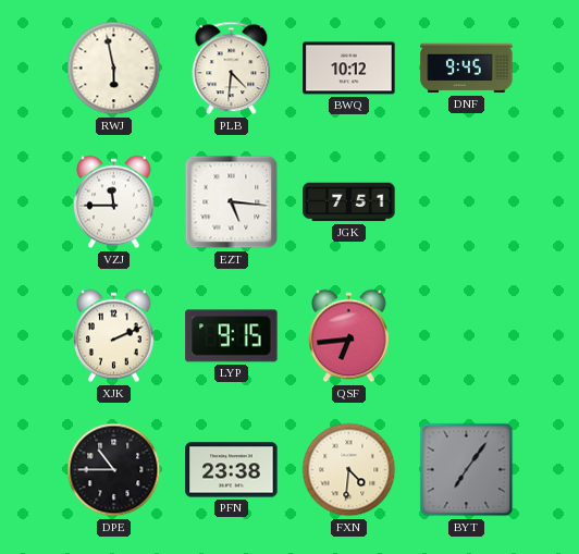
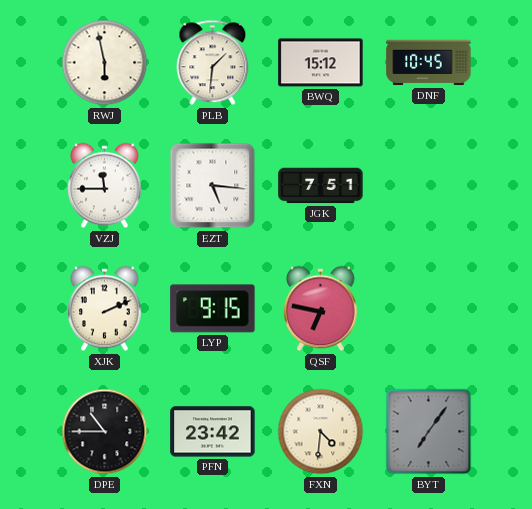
PLB: 4:31 -> 1:31 (213, 63)
BWQ: 10:12 -> 15:12 (321, 63)
DNF: 9:45 -> 10:45 (429, 63)
QSF: 6:44 -> 6:47 (321, 309)
PFN: 23:38 -> 23:42 (213, 432)
